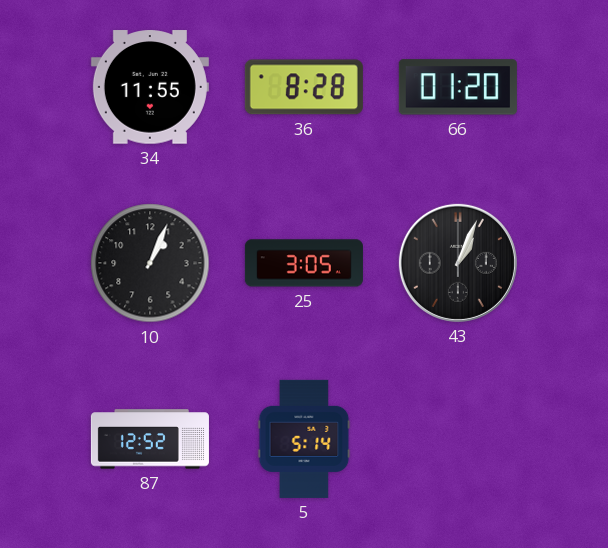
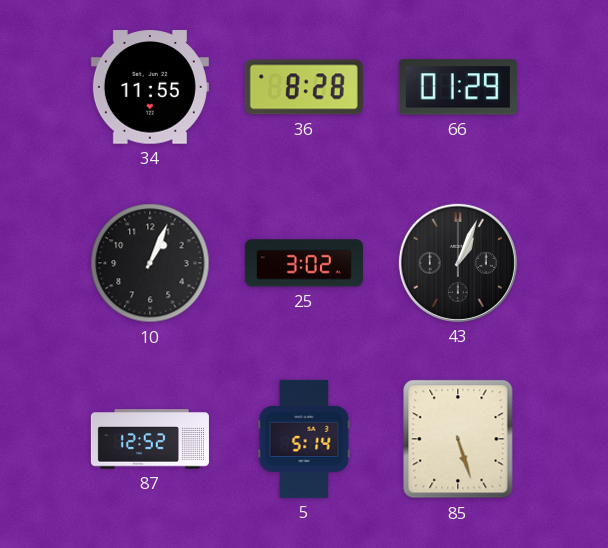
66: 01:20 -> 01:29 (458, 87)
25: 3:05 -> 3:02 (304, 263)
85: none -> 5:27 (458, 439)
